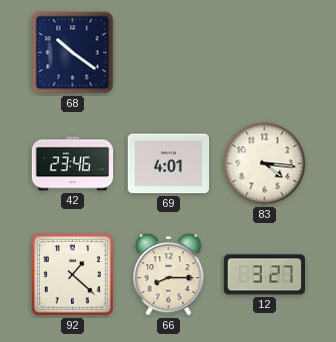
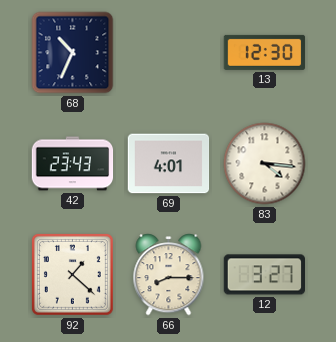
68: 10:21 -> 10:34 (73, 53)
13: none -> 12:30 (265, 52)
42: 23:46 -> 23:43 (73, 164)
